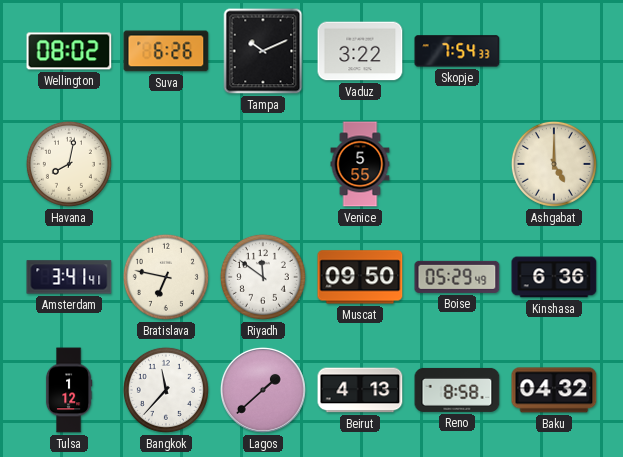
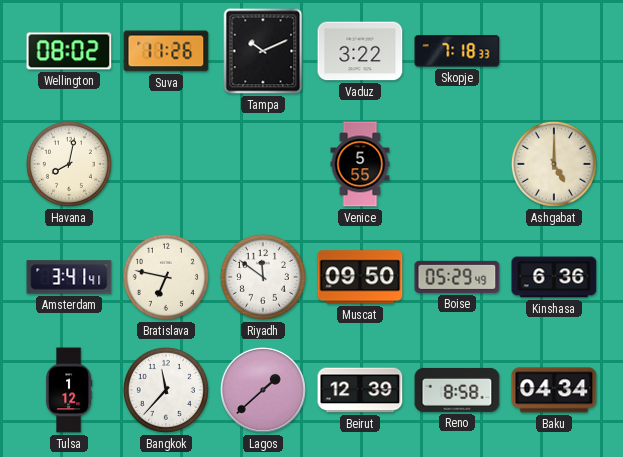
Suva: 6:26 -> 11:26 (166, 51)
Skopje: 7:54 -> 7:18 (457, 51)
Beirut: 4:13 -> 12:39 (360, 390)
Baku: 04:32 -> 04:34 (554, 390)
